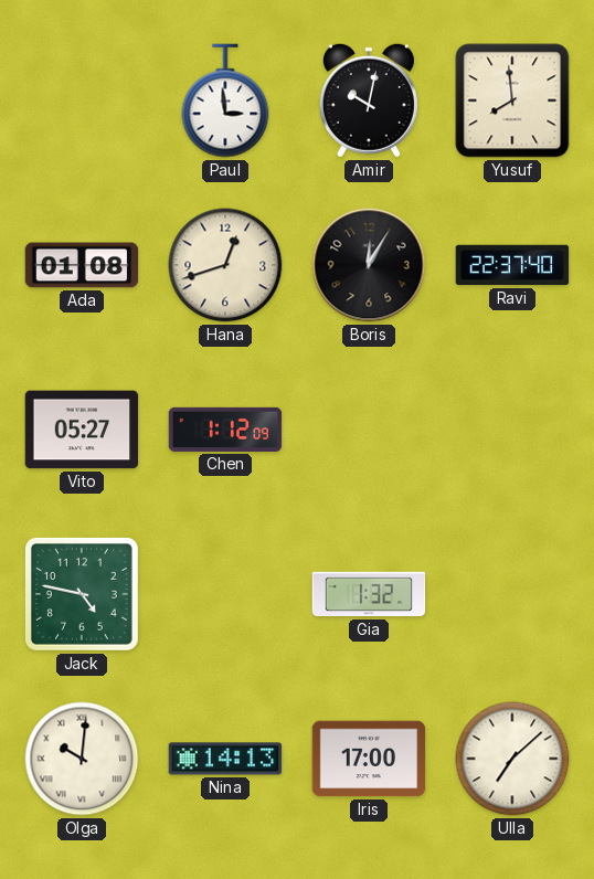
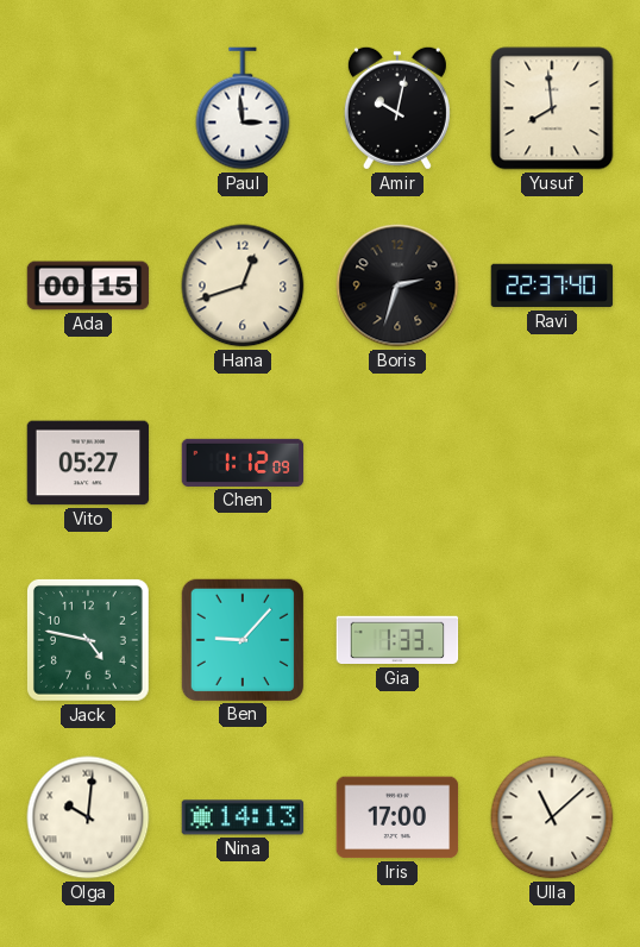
Ada: 01:08 -> 00:15 (88, 286)
Boris: 12:05 -> 2:33 (397, 286)
Ben: none -> 9:07 (241, 639)
Gia: 1:32 -> 1:33 (397, 640)
Ulla: 7:08 -> 11:08 (552, 817)
